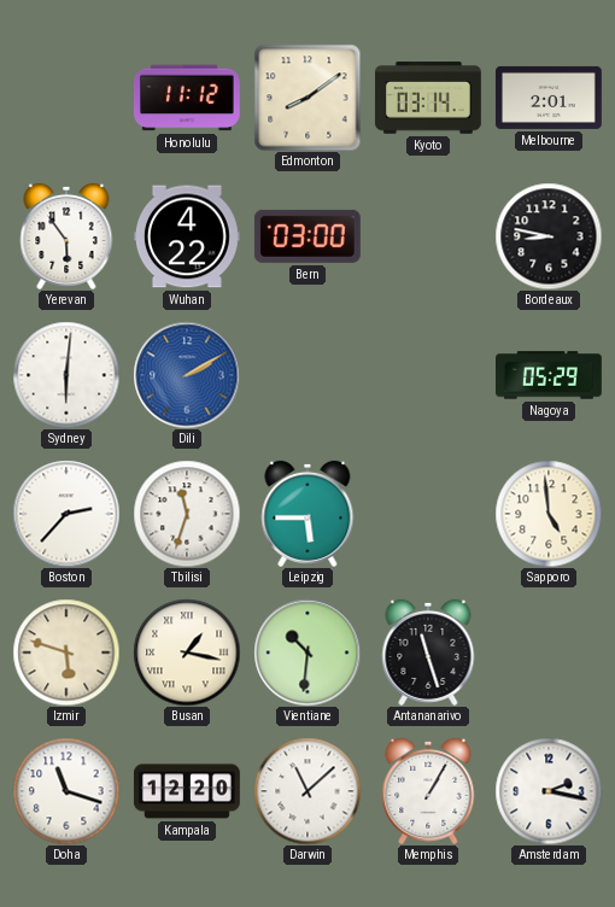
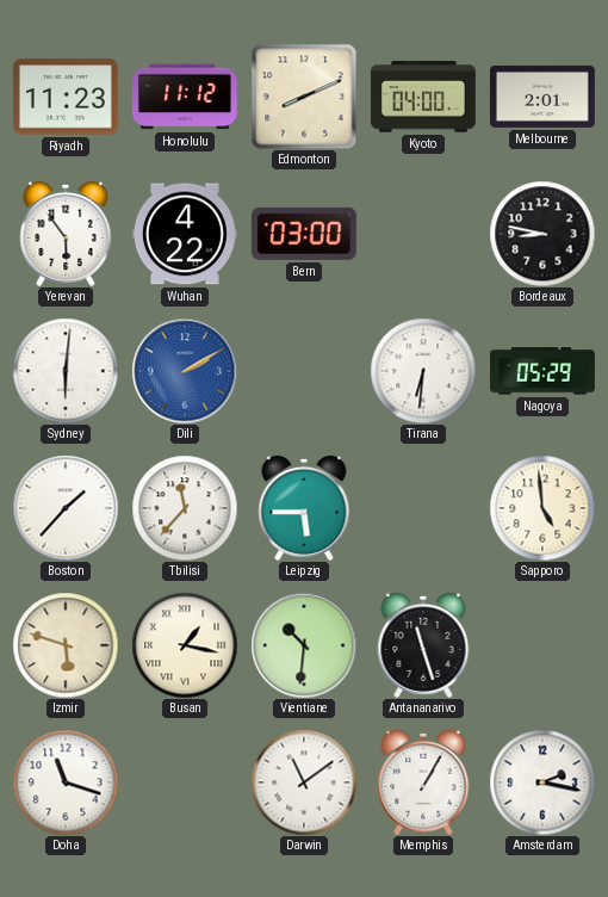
Riyadh: none -> 11:23 (66, 97)
Edmonton: 8:09 -> 8:11 (304, 97)
Kyoto: 03:14 -> 04:00 (423, 97)
Tirana: none -> 6:31 (423, 371)
Boston: 2:37 -> 1:37 (66, 508)
Tbilisi: 11:33 -> 11:37 (185, 508)
Kampala: 12:20 -> none (187, 791)
Darwin: 11:08 -> 11:09 (304, 782)
